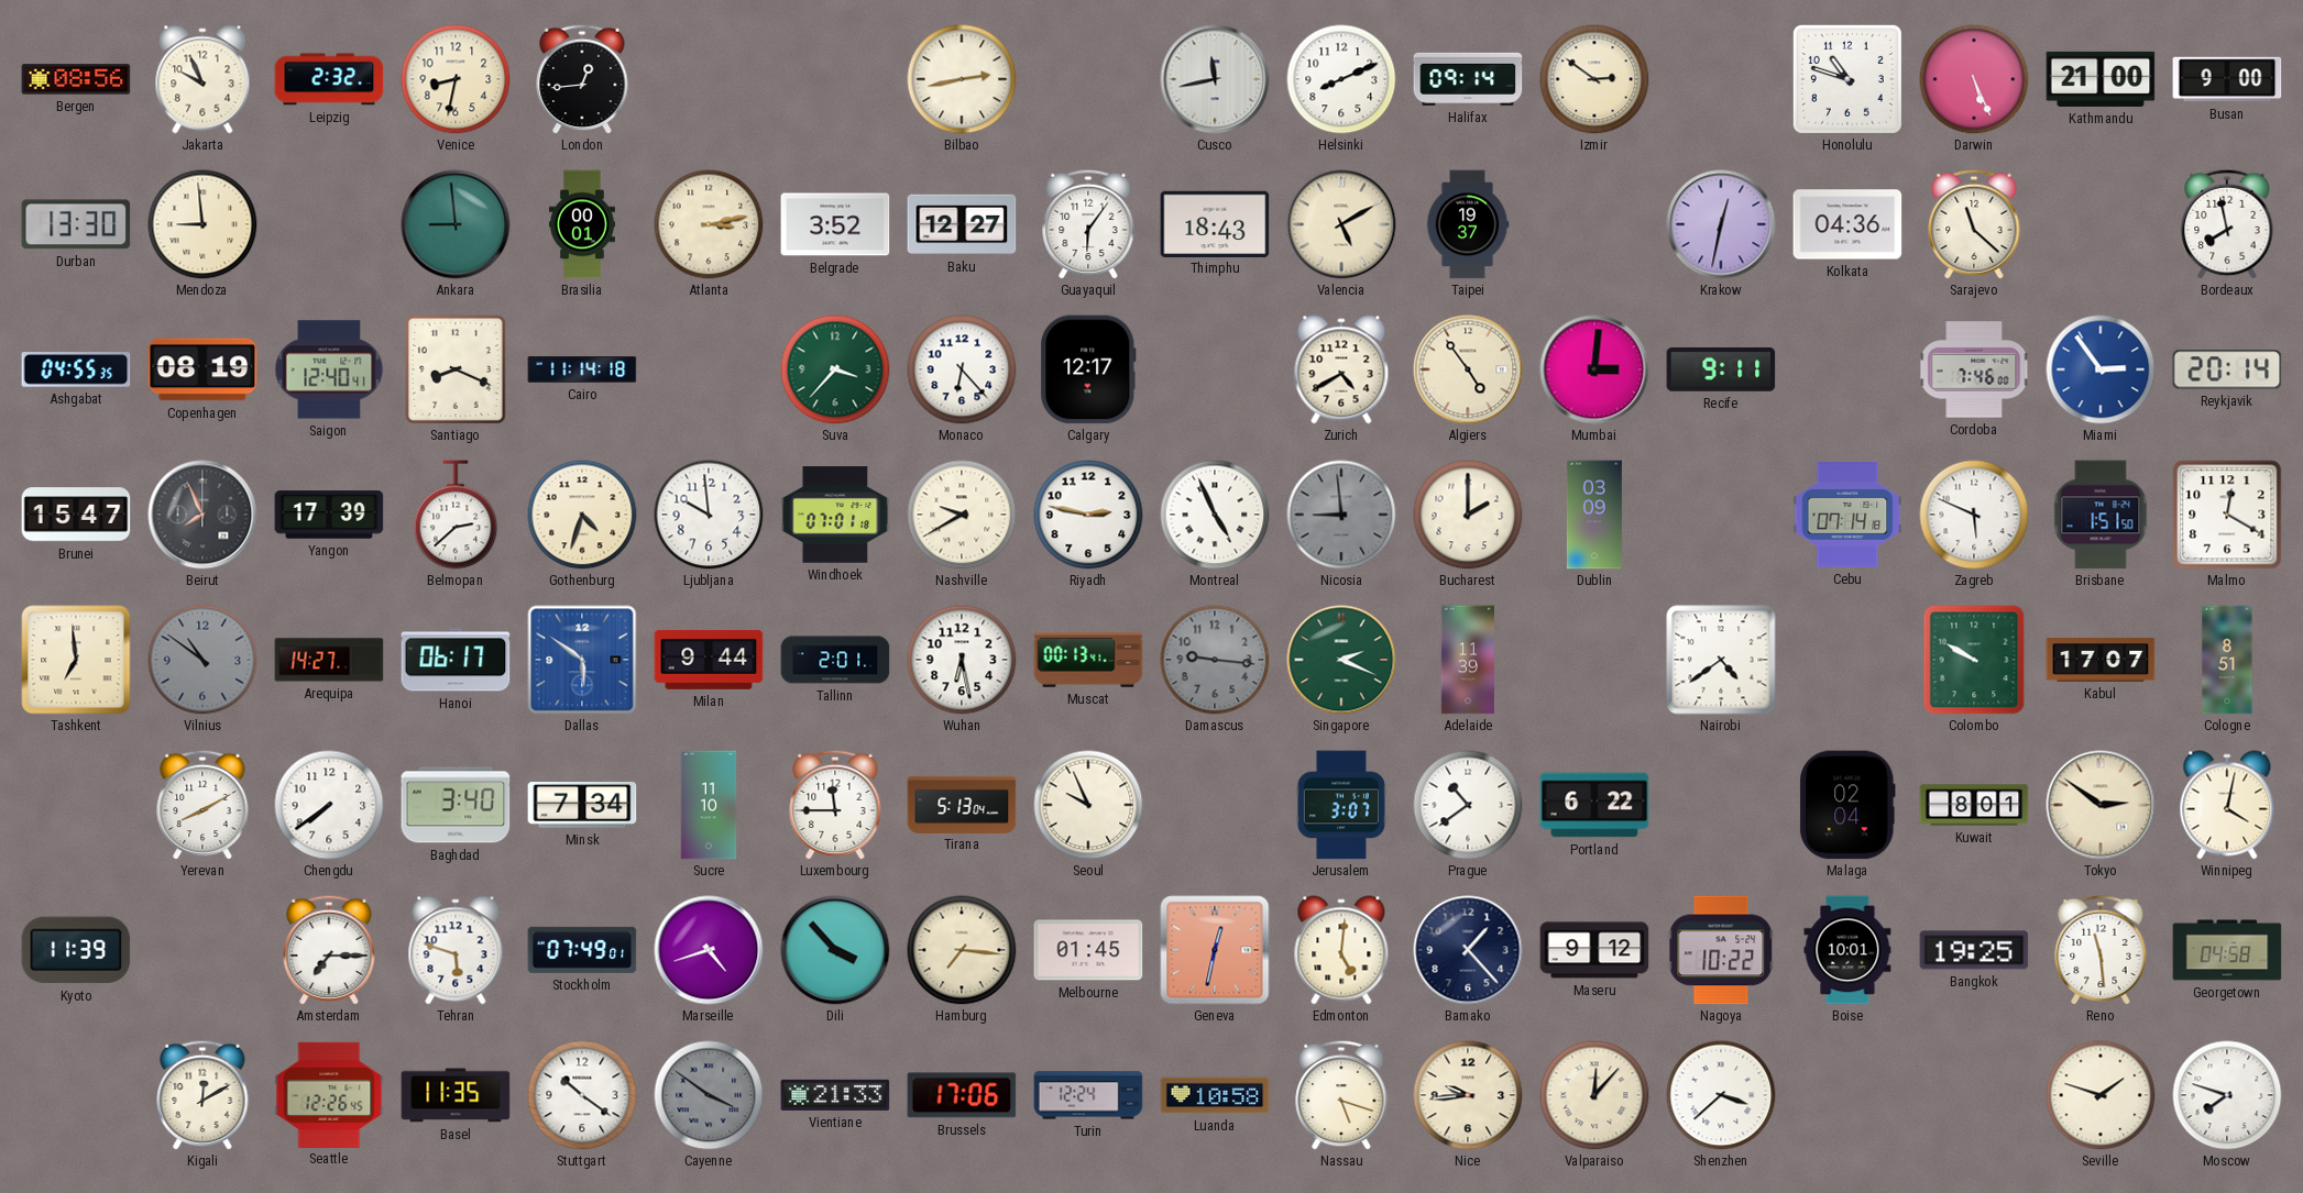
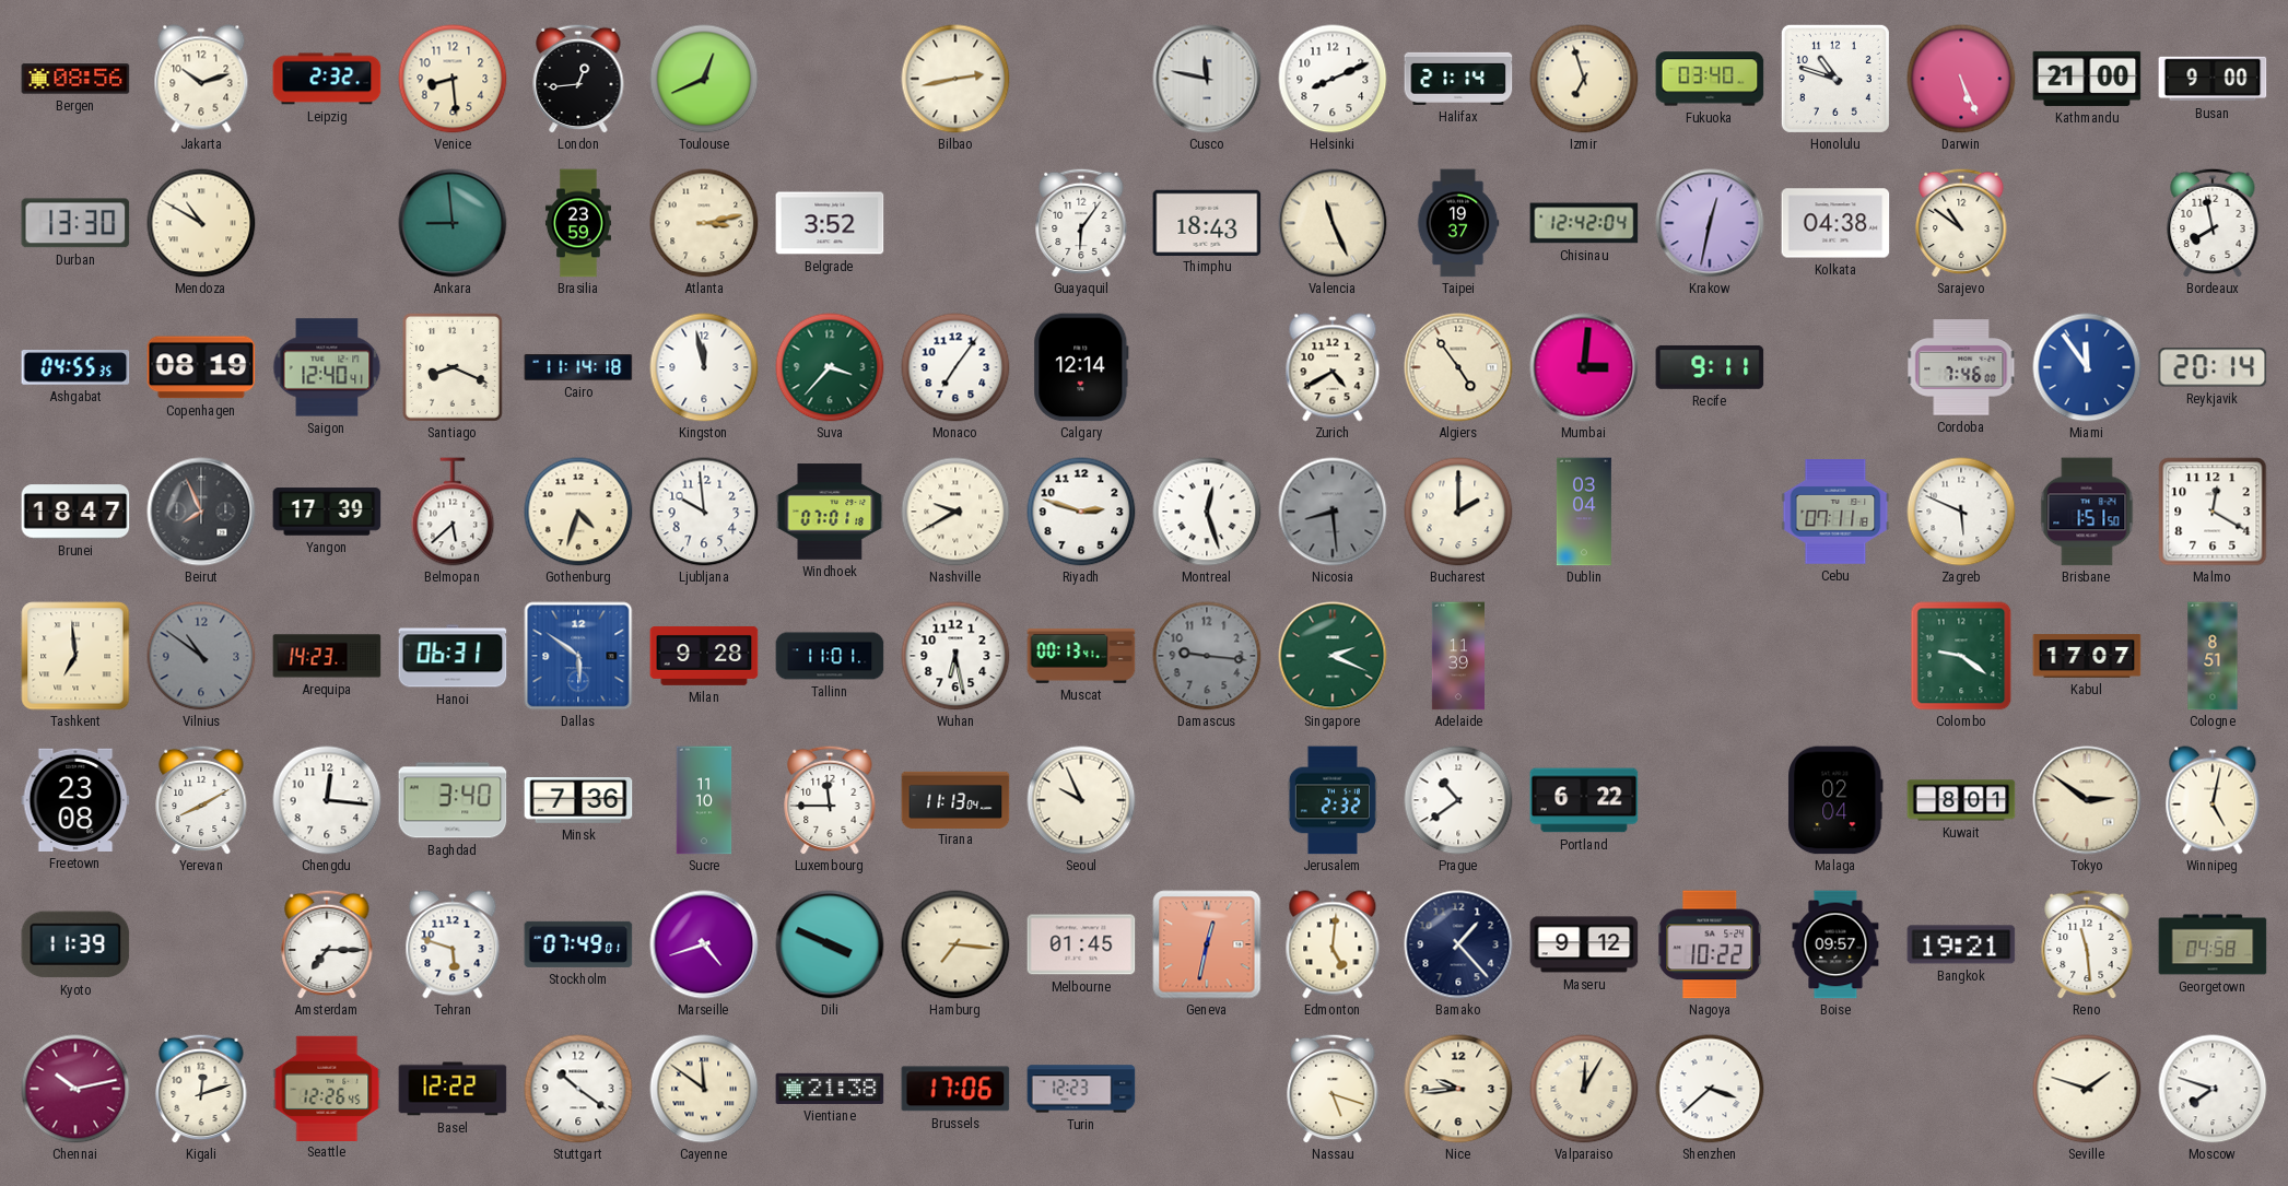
Jakarta: 9:56 -> 10:12 (201, 79)
Venice: 8:32 -> 8:29 (453, 79)
Toulouse: none -> 12:41 (704, 79)
Cusco: 11:43 -> 11:47 (1207, 79)
Halifax: 09:14 -> 21:14 (1458, 79)
Izmir: 2:51 -> 6:57 (1584, 79)
Fukuoka: none -> 03:40 (1710, 79)
Mendoza: 8:59 -> 10:50 (201, 223)
Brasilia: 00:01 -> 23:59 (578, 223)
Baku: 12:27 -> none (962, 224)
Valencia: 5:10 -> 11:26 (1333, 223)
Chisinau: none -> 12:42 (1584, 223)
Kolkata: 04:36 -> 04:38 (1835, 223)
Sarajevo: 11:22 -> 10:51 (1961, 223)
Kingston: none -> 11:58 (704, 367)
Monaco: 6:23 -> 7:06 (955, 367)
Calgary: 12:17 -> 12:14 (1081, 367)
Miami: 2:54 -> 11:54 (2087, 367)
Brunei: 15:47 -> 18:47 (75, 512)
Belmopan: 2:38 -> 5:38 (453, 512)
Riyadh: 2:47 -> 2:48 (1081, 512)
Montreal: 4:56 -> 12:27 (1207, 512)
Nicosia: 8:59 -> 8:29 (1333, 512)
Dublin: 03:09 -> 03:04 (1584, 512)
Cebu: 07:14 -> 07:11 (1835, 512)
Arequipa: 14:27 -> 14:23 (327, 656)
Hanoi: 06:17 -> 06:31 (453, 656)
Milan: 9:44 -> 9:28 (704, 656)
Tallinn: 2:01 -> 11:01 (830, 656)
Nairobi: 4:39 -> none (1721, 660)
Colombo: 9:50 -> 9:21 (1961, 656)
Freetown: none -> 23:08 (75, 800)
Chengdu: 7:39 -> 12:16 (327, 800)
Minsk: 7:34 -> 7:36 (578, 801)
Tirana: 5:13 -> 11:13 (955, 799)
Jerusalem: 3:07 -> 2:32 (1333, 800)
Winnipeg: 4:02 -> 5:02 (2213, 800)
Dili: 3:53 -> 3:49 (830, 944)
Boise: 10:01 -> 09:57 (1835, 944)
Bangkok: 19:25 -> 19:21 (1961, 944)
Chennai: none -> 10:13 (75, 1089)
Kigali: 12:10 -> 12:12 (201, 1089)
Basel: 11:35 -> 12:22 (453, 1089)
Cayenne: 3:51 -> 11:51 (704, 1089)
Cayenne dial: grey -> cream (704, 1089)
Vientiane: 21:33 -> 21:38 (830, 1089)
Turin: 12:24 -> 12:23 (1081, 1089)
Luanda: 10:58 -> none (1215, 1095)
Valparaiso: 12:07 -> 12:05 (1584, 1089)
